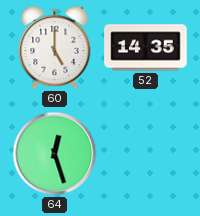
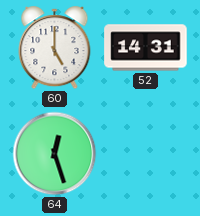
52: 14:35 -> 14:31 (146, 48)
